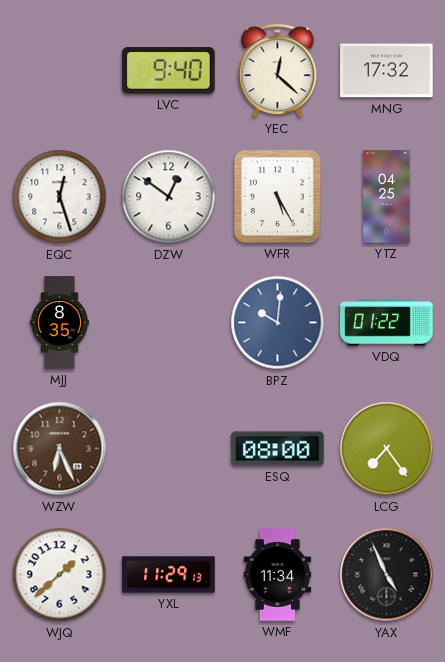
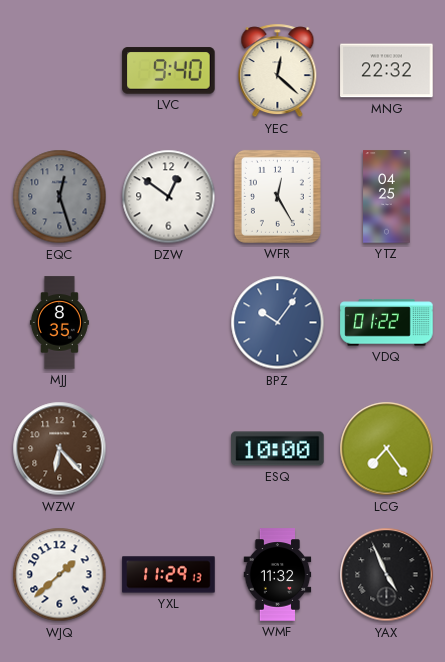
MNG: 17:32 -> 22:32 (387, 71)
EQC dial: white -> grey (60, 197)
WFR: 5:25 -> 12:25 (277, 196)
BPZ: 10:01 -> 10:06 (278, 323)
WZW: 6:26 -> 6:23 (60, 449)
ESQ: 08:00 -> 10:00 (278, 449)
WMF: 11:34 -> 11:32 (278, 575)
